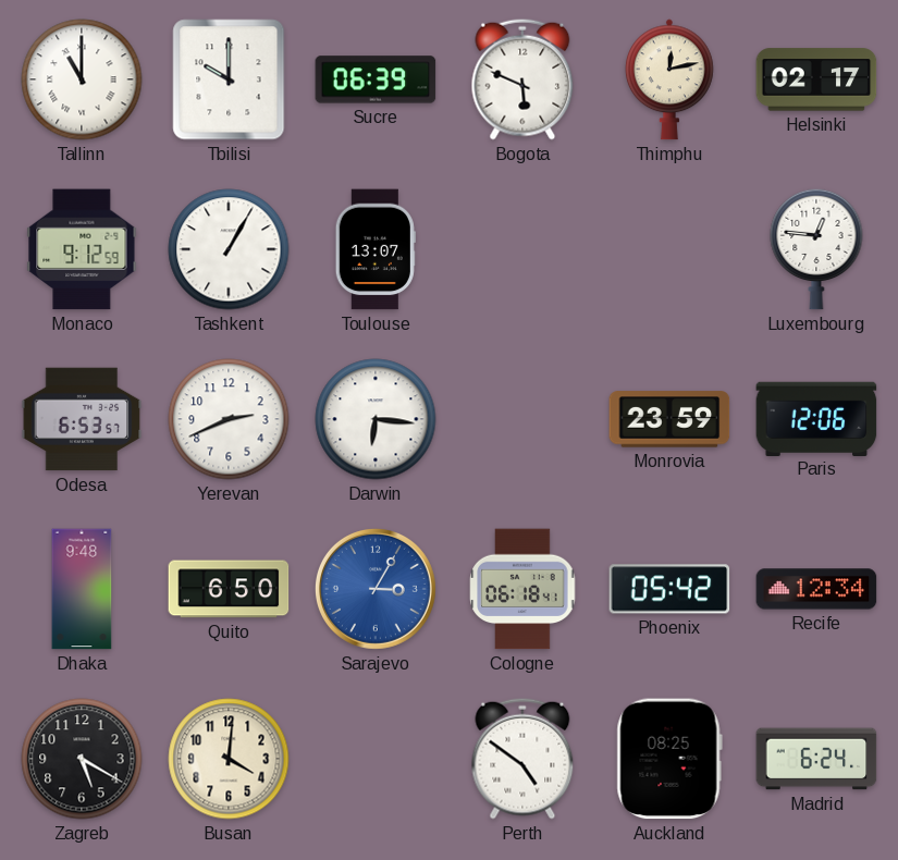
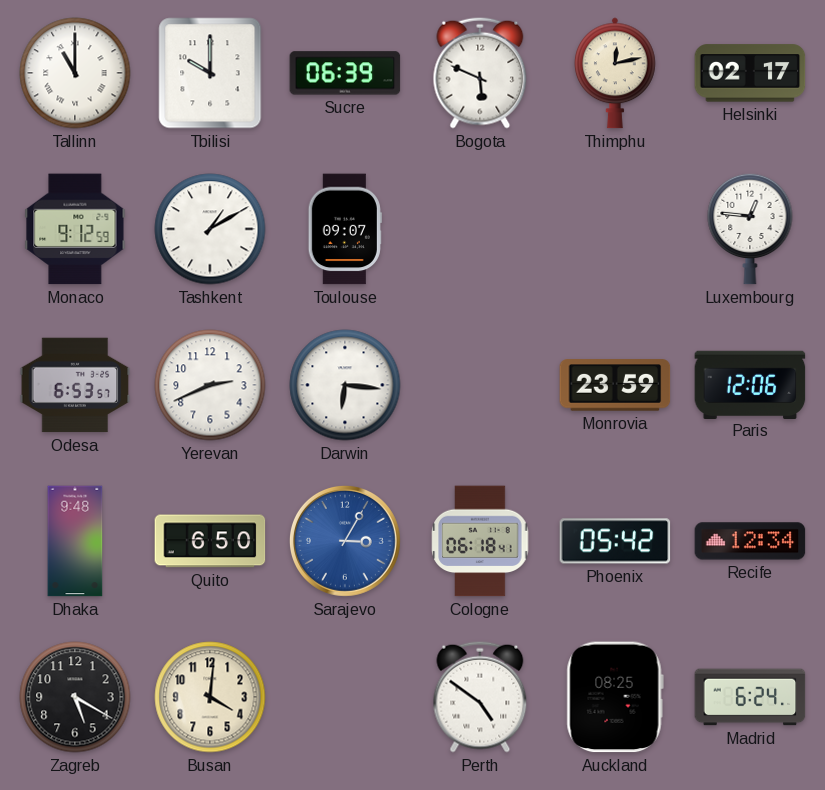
Tashkent: 1:05 -> 1:10 (210, 229)
Toulouse: 13:07 -> 09:07 (345, 229)
